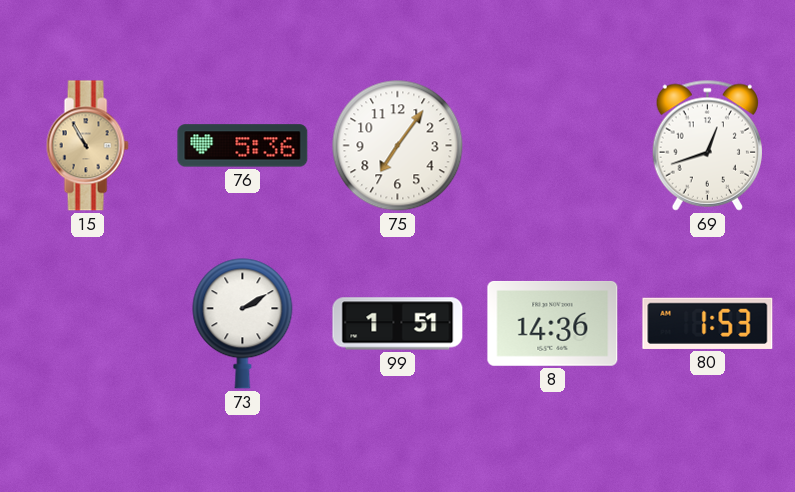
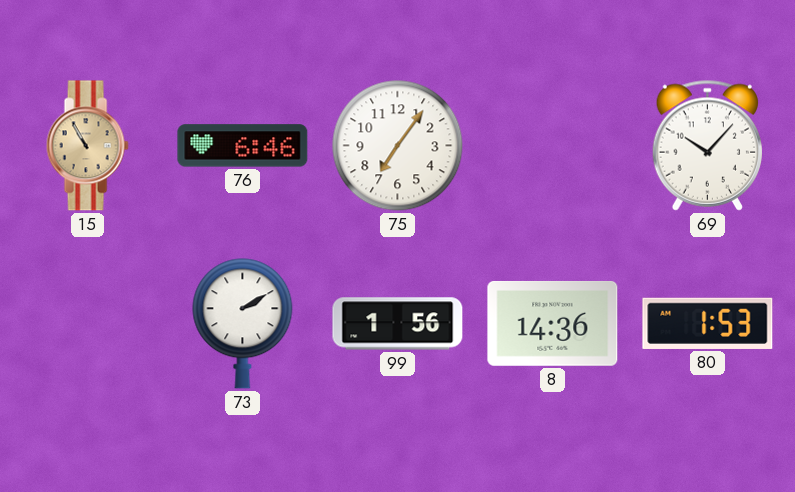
76: 5:36 -> 6:46 (243, 146)
69: 12:42 -> 10:07 (707, 145)
99: 1:51 -> 1:56 (398, 324)
